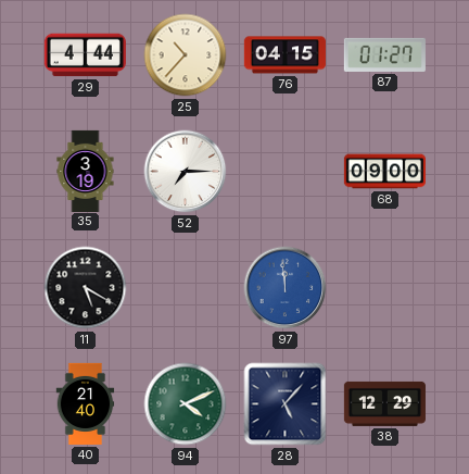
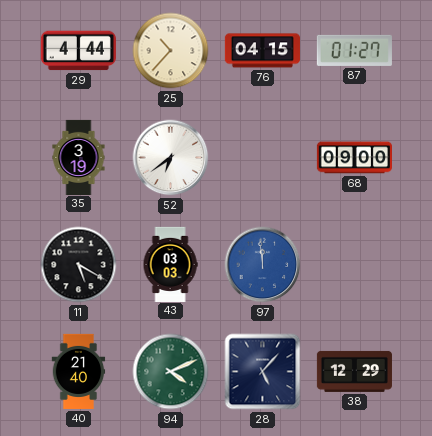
52: 7:15 -> 6:39 (171, 158)
43: none -> 03:03 (170, 264)
